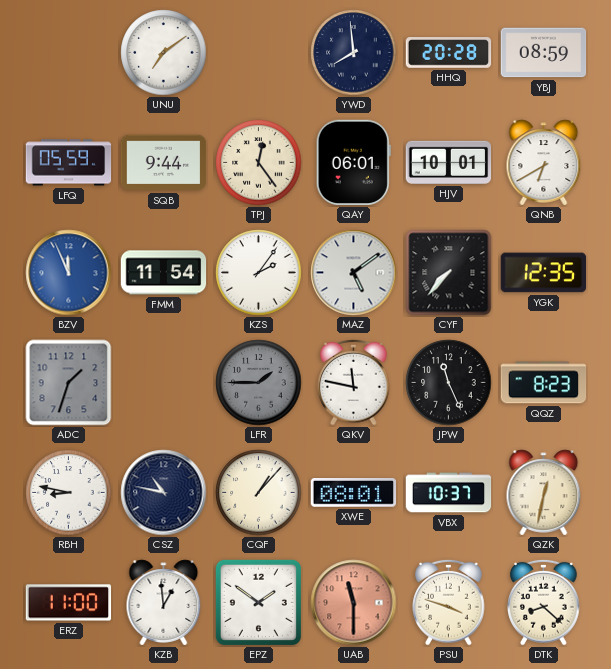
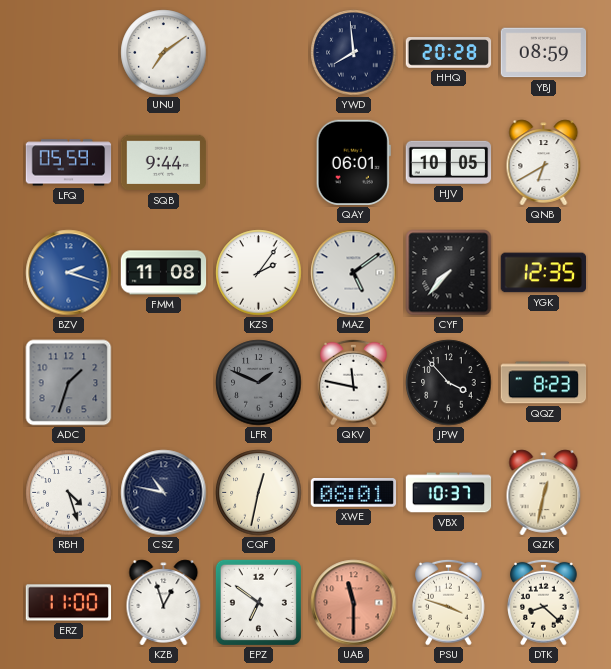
TPJ: 12:24 -> none (259, 163)
HJV: 10:01 -> 10:05 (449, 162)
BZV: 11:56 -> 2:18 (69, 273)
FMM: 11:54 -> 11:08 (164, 273)
LFR: 1:45 -> 1:49 (259, 383)
JPW: 11:26 -> 3:53 (449, 383)
RBH: 8:47 -> 4:27 (69, 493)
CQF: 1:07 -> 12:32 (259, 493)
KZB: 12:59 -> 12:57 (164, 603)
EPZ: 1:51 -> 6:51 (258, 602)
